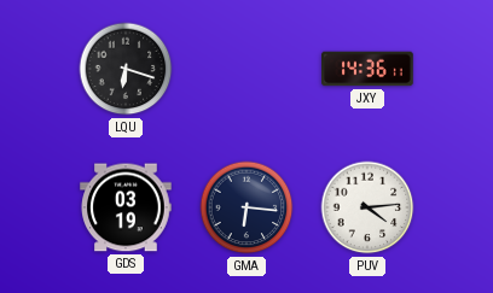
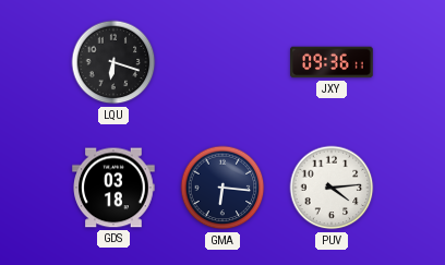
JXY: 14:36 -> 09:36 (332, 62)
GDS: 03:19 -> 03:18 (113, 188)
